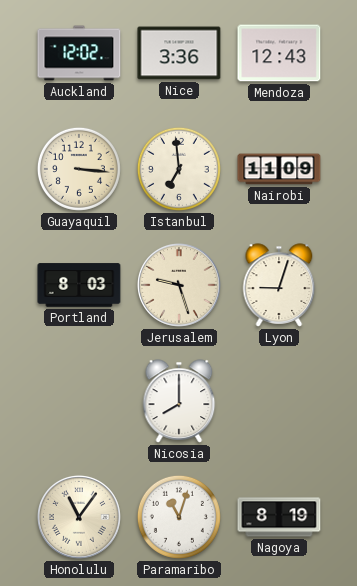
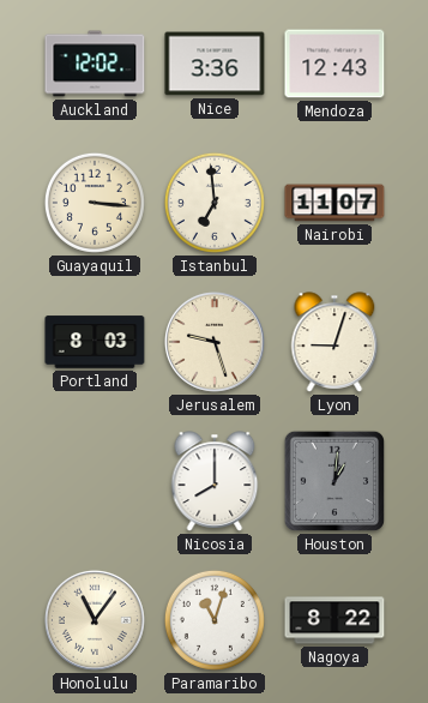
Nairobi: 11:09 -> 11:07 (334, 203)
Houston: none -> 1:01 (334, 481)
Nagoya: 8:19 -> 8:22 (334, 620)
